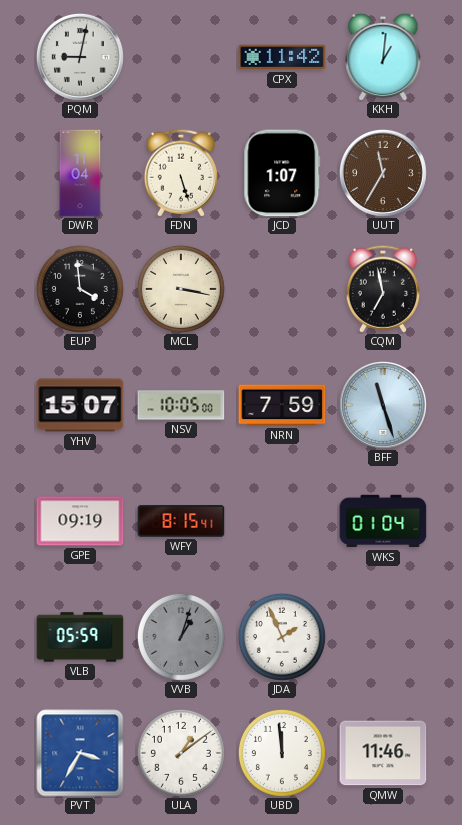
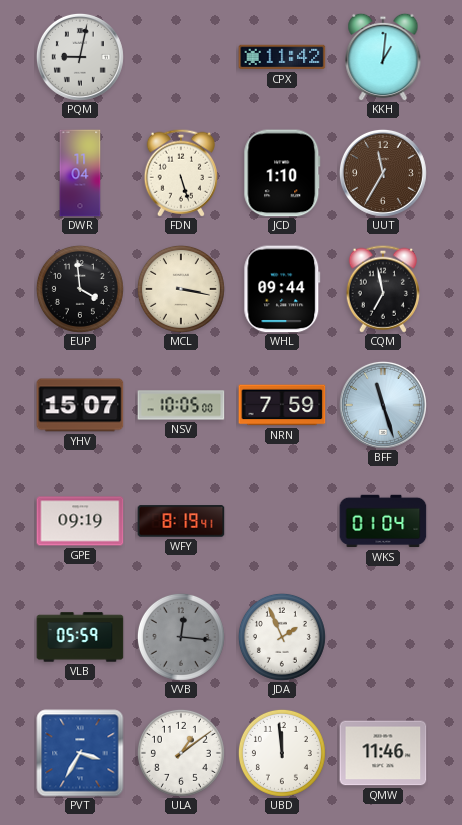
JCD: 1:07 -> 1:10 (282, 173)
WHL: none -> 09:44 (282, 289)
WFY: 8:15 -> 8:19 (181, 521)
VVB: 1:03 -> 12:16 (181, 637)
